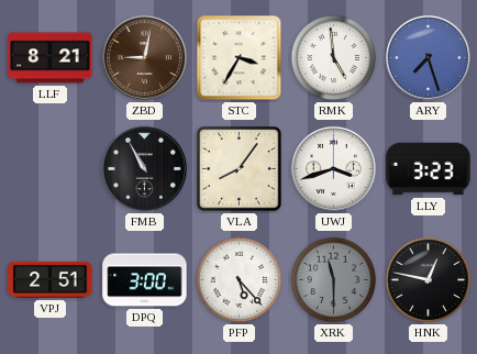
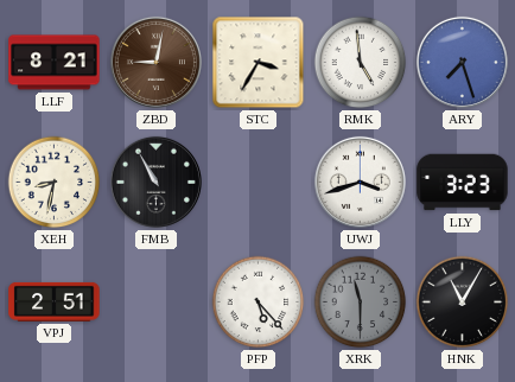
XEH: none -> 8:32 (55, 183)
VLA: 8:06 -> none (240, 169)
DPQ: 3:00 -> none (145, 280)
HNK: 12:47 -> 11:05 (463, 303)
